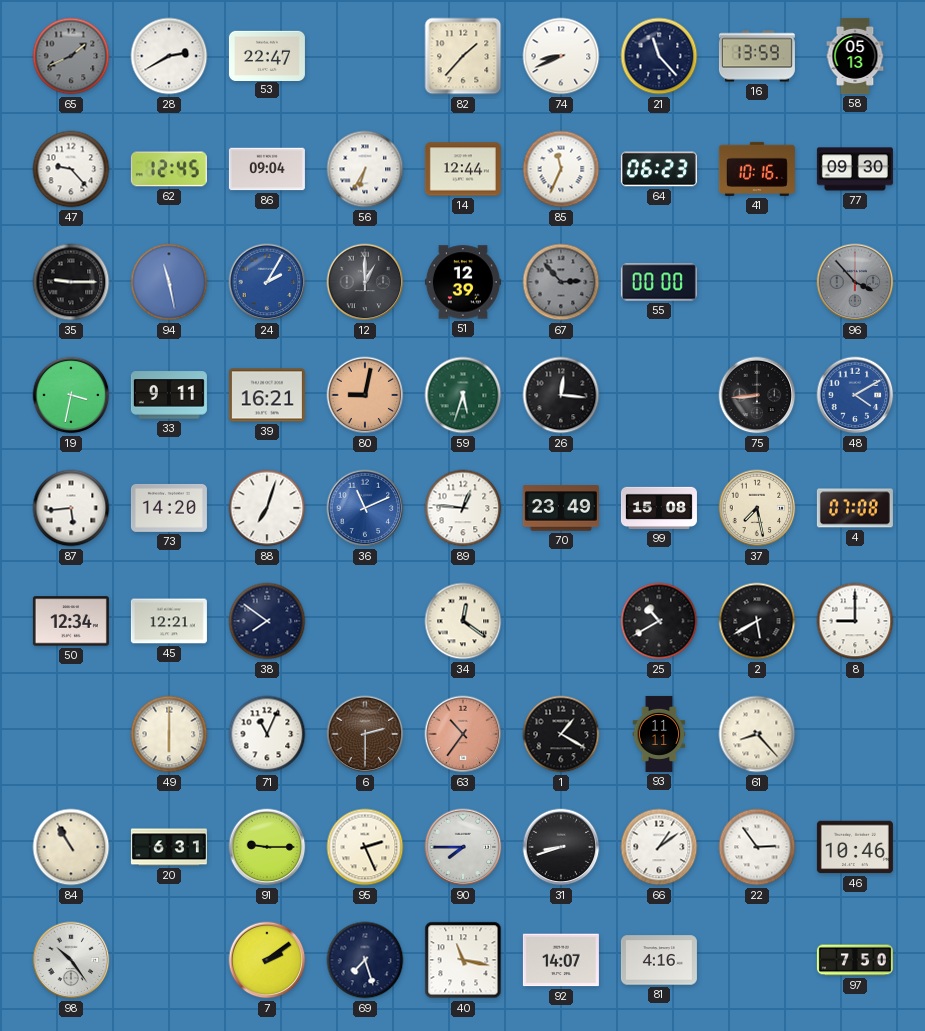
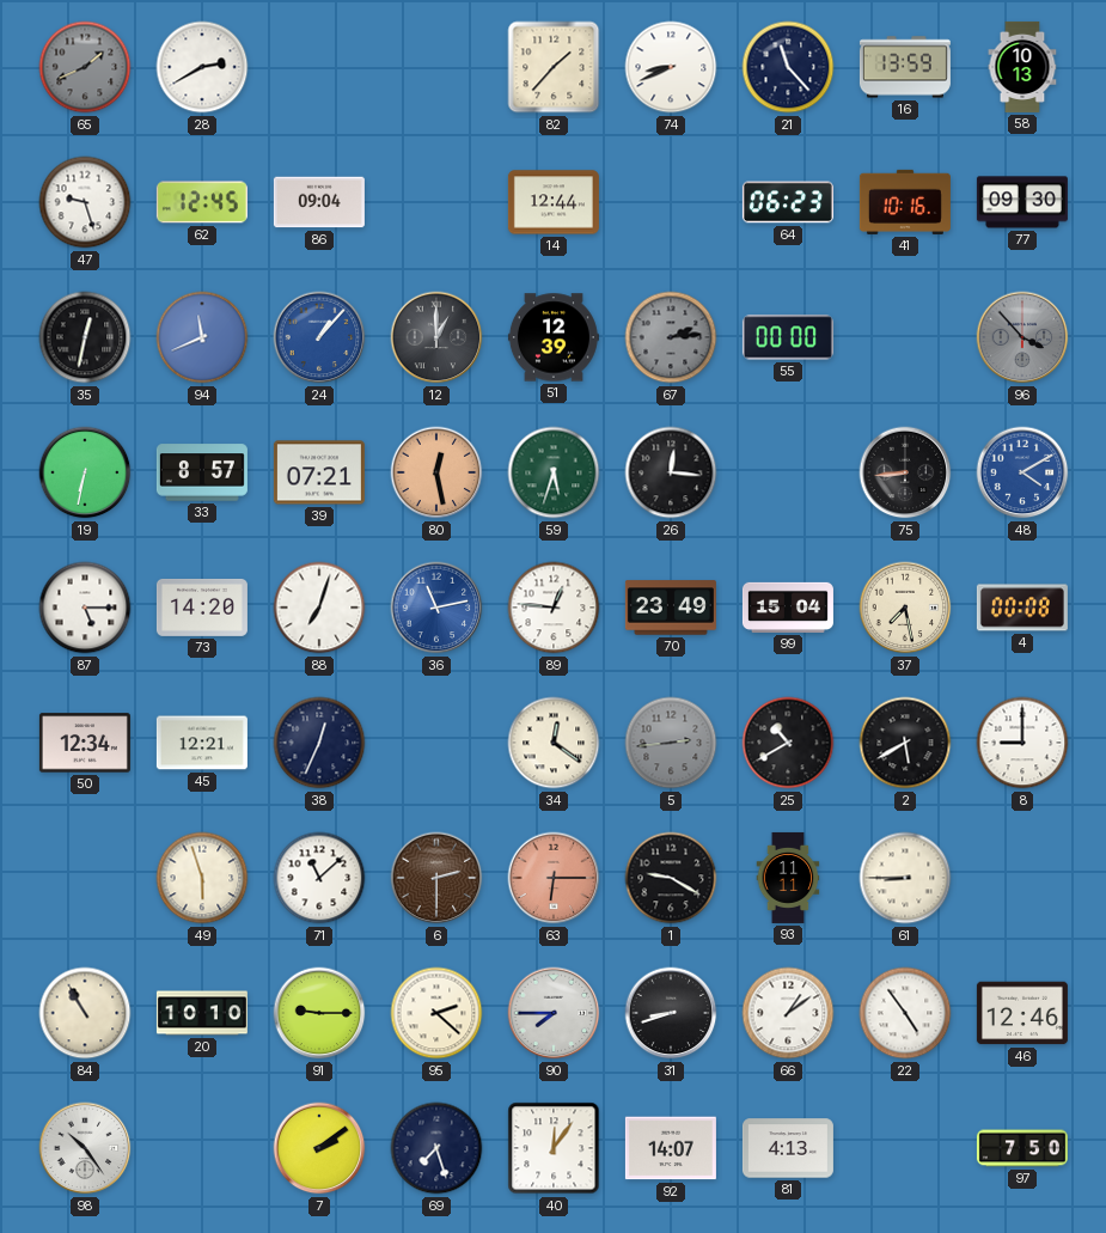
53: 22:47 -> none (267, 55)
58: 05:13 -> 10:13 (1022, 67)
47: 9:23 -> 9:27 (85, 202)
56: 6:35 -> none (365, 169)
85: 11:34 -> none (561, 169)
35: 9:15 -> 12:32 (85, 337)
94: 11:28 -> 11:41 (202, 337)
24: 2:05 -> 1:07 (319, 337)
67: 2:53 -> 2:14 (671, 337)
19: 3:32 -> 6:32 (85, 472)
33: 9:11 -> 8:57 (202, 472)
39: 16:21 -> 07:21 (319, 472)
80: 9:02 -> 12:28 (436, 472)
87: 5:44 -> 5:15 (85, 608)
36: 11:11 -> 11:13 (436, 608)
99: 15:08 -> 15:04 (788, 608)
4: 07:08 -> 00:08 (1022, 608)
38: 7:51 -> 12:34 (319, 743)
5: none -> 2:44 (671, 743)
49: 6:00 -> 5:57 (202, 878)
71: 11:04 -> 11:08 (319, 878)
63: 10:36 -> 6:15 (554, 878)
1: 1:20 -> 9:20 (671, 878)
61: 8:23 -> 8:45 (905, 878)
20: 6:31 -> 10:10 (202, 1013)
95: 2:26 -> 2:22 (436, 1013)
22: 2:54 -> 4:54 (905, 1013)
46: 10:46 -> 12:46 (1022, 1013)
40: 11:17 -> 12:06 (554, 1148)
81: 4:16 -> 4:13 (788, 1148)
